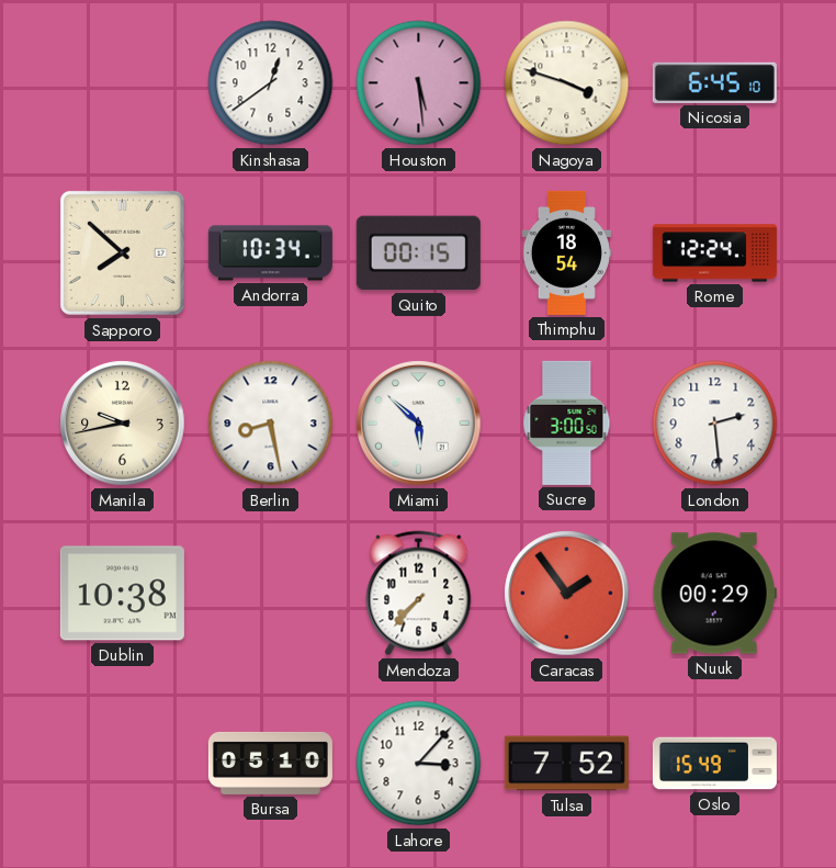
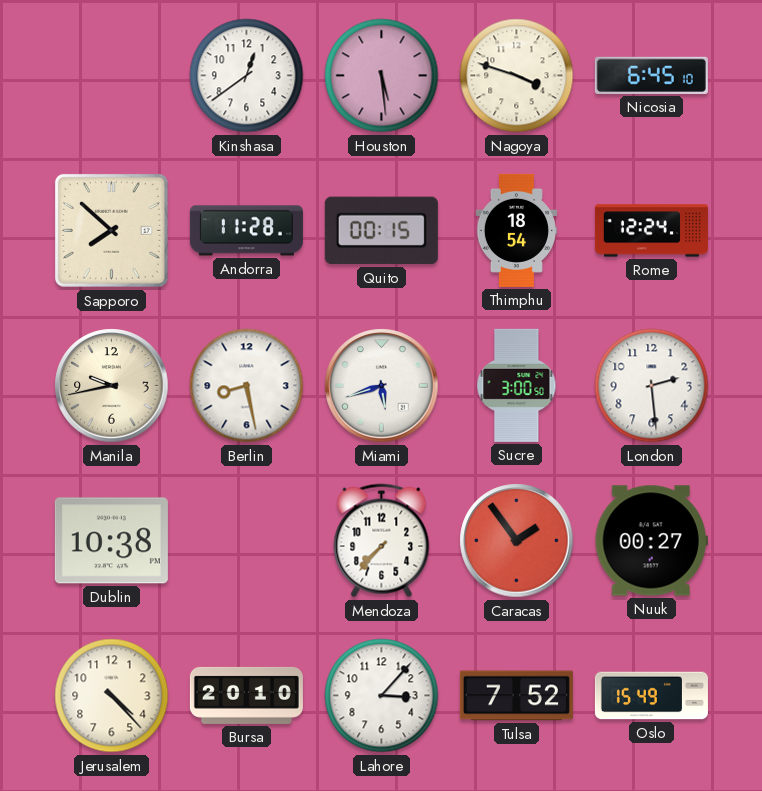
Andorra: 10:34 -> 11:28 (246, 231)
Miami: 5:52 -> 5:42 (382, 386)
Nuuk: 00:29 -> 00:27 (651, 541)
Jerusalem: none -> 4:23 (112, 696)
Bursa: 05:10 -> 20:10 (246, 695)
